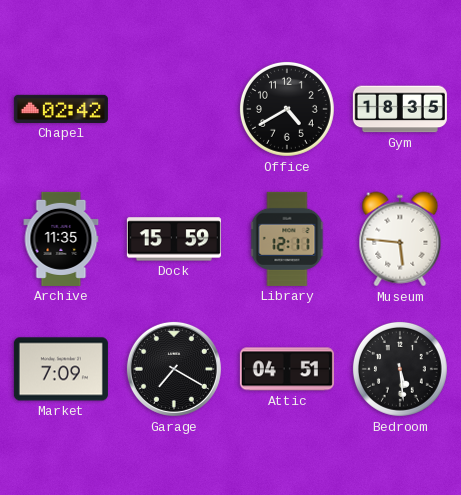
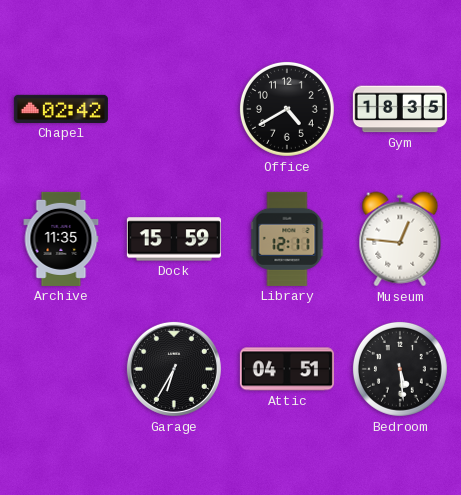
Museum: 5:46 -> 12:46 (400, 239)
Market: 7:09 -> none (61, 369)
Garage: 7:20 -> 6:35 (174, 369)
